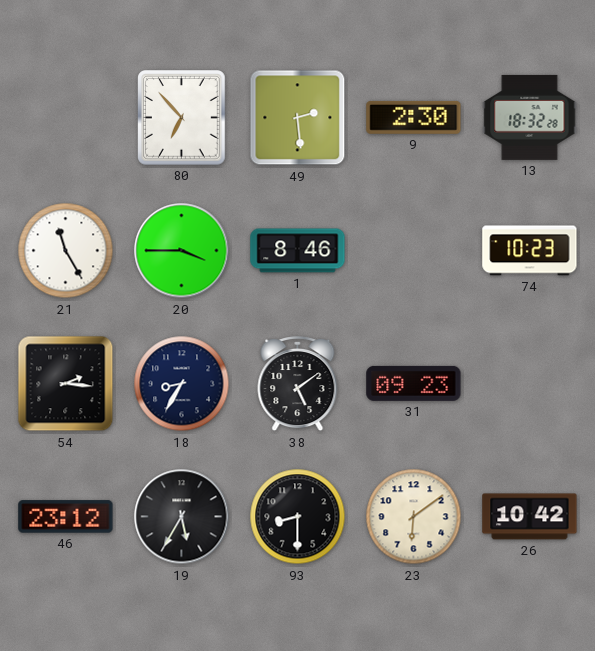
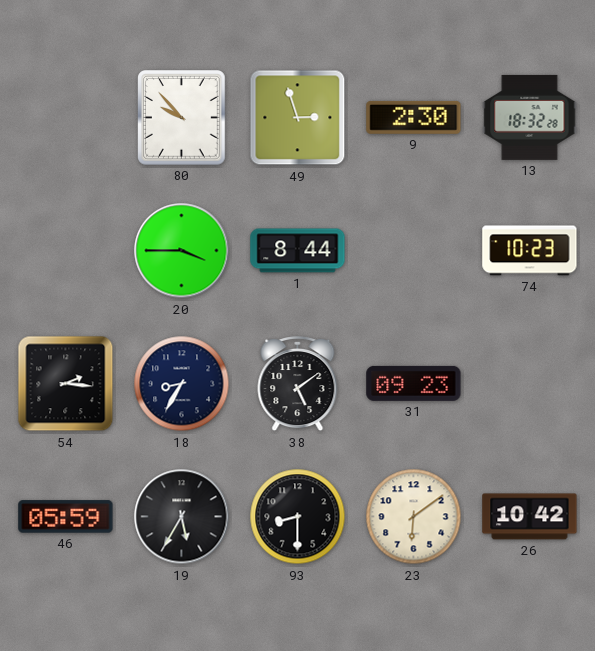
80: 6:53 -> 9:53 (182, 118)
49: 2:29 -> 2:57 (298, 118)
21: 11:25 -> none (66, 251)
1: 8:46 -> 8:44 (298, 251)
46: 23:12 -> 05:59 (66, 517)
